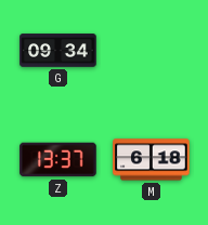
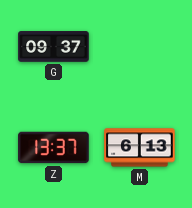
G: 09:34 -> 09:37 (54, 47)
M: 6:18 -> 6:13 (140, 148)
